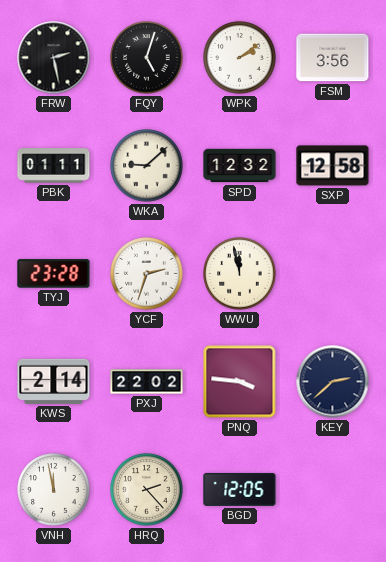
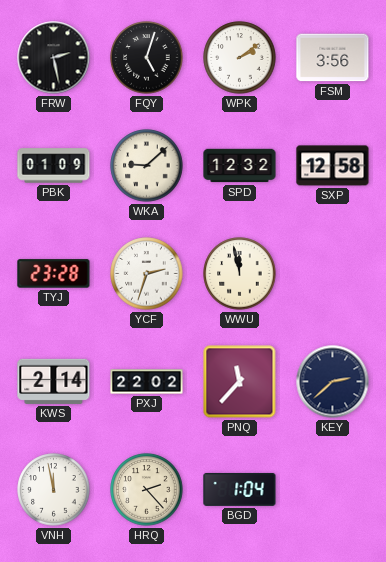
PBK: 01:11 -> 01:09 (54, 166)
PNQ: 3:46 -> 11:37 (240, 382)
BGD: 12:05 -> 1:04 (240, 489)
